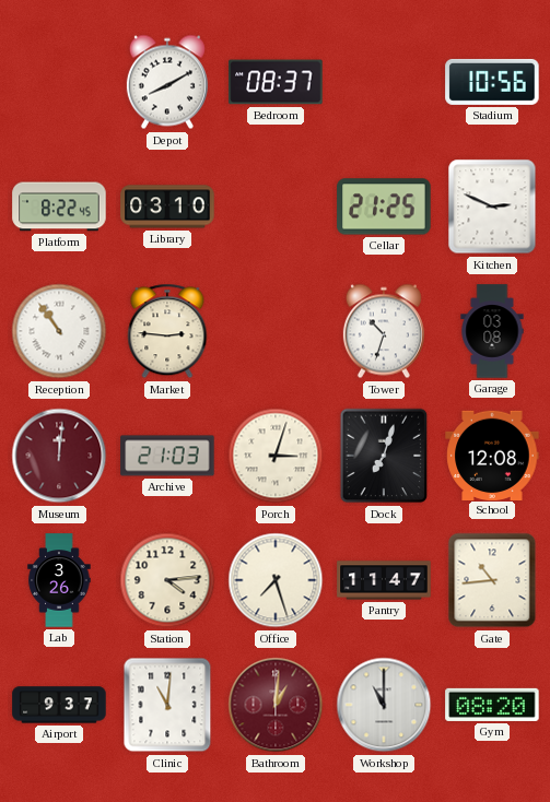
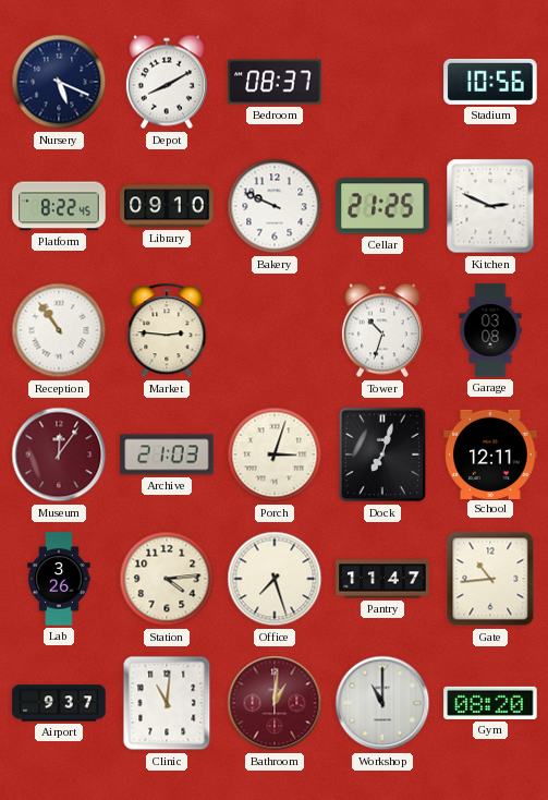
Nursery: none -> 5:19 (59, 82)
Library: 03:10 -> 09:10 (167, 206)
Bakery: none -> 9:49 (275, 206)
Museum: 12:01 -> 12:06 (59, 454)
School: 12:08 -> 12:11 (490, 453)
